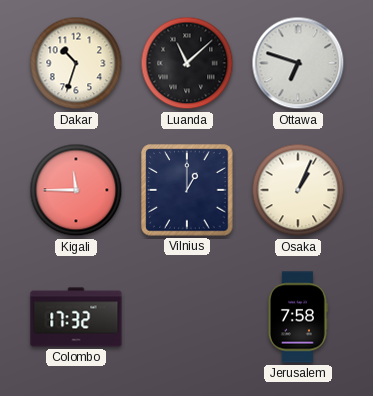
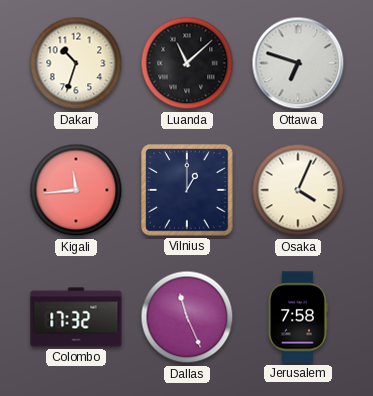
Kigali: 11:45 -> 11:44 (76, 190)
Osaka: 1:04 -> 4:04 (298, 190)
Dallas: none -> 11:26 (187, 317)
